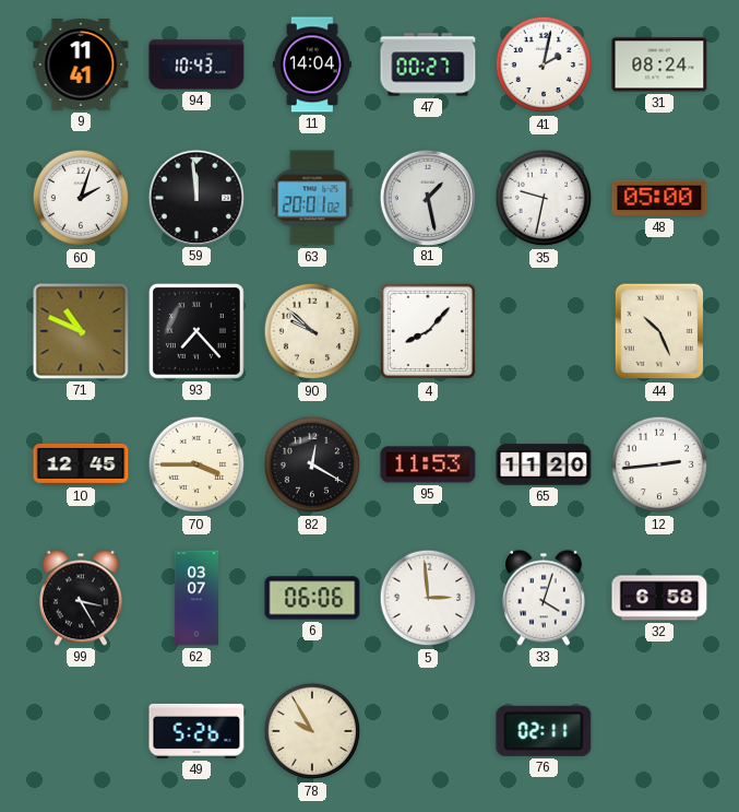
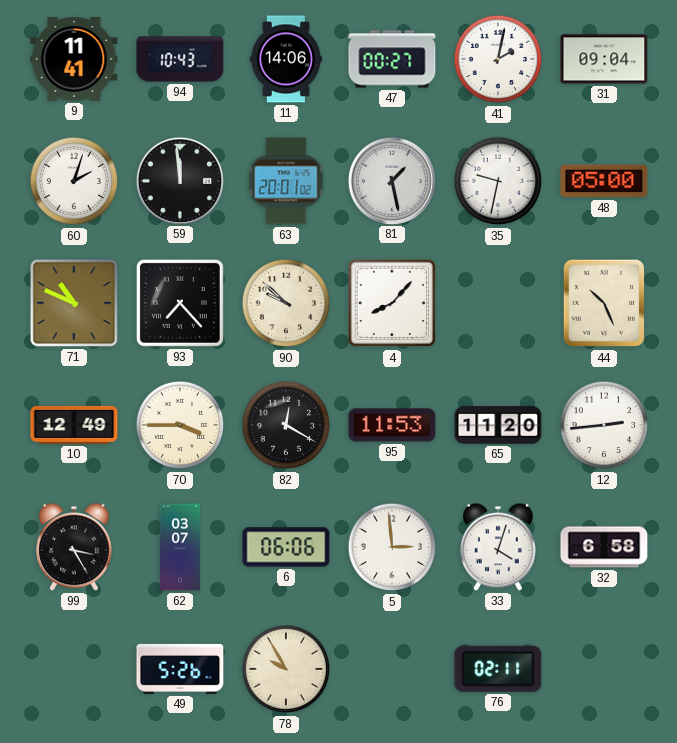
11: 14:04 -> 14:06 (286, 59)
31: 08:24 -> 09:04 (604, 59)
10: 12:45 -> 12:49 (74, 425)
